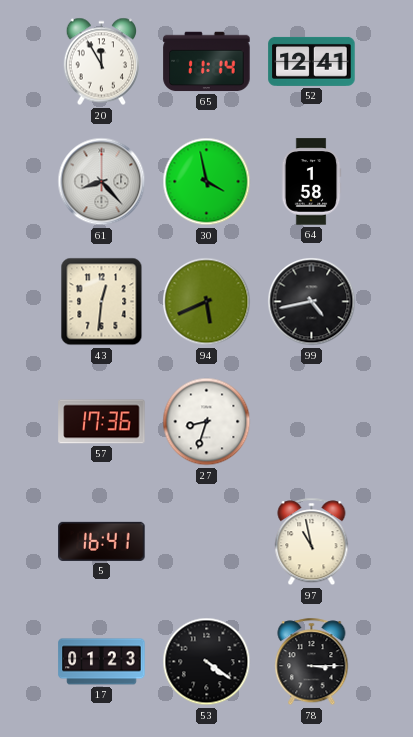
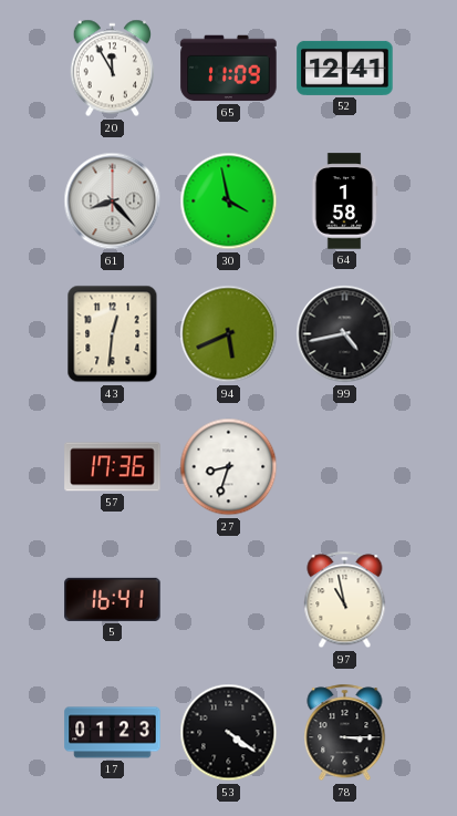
65: 11:14 -> 11:09 (229, 69)
